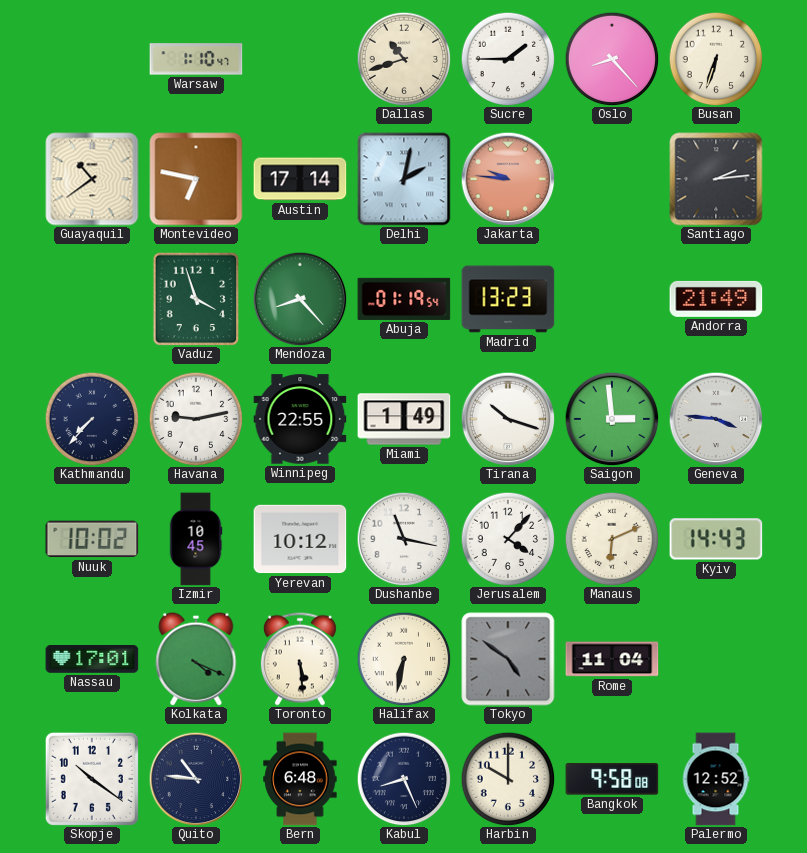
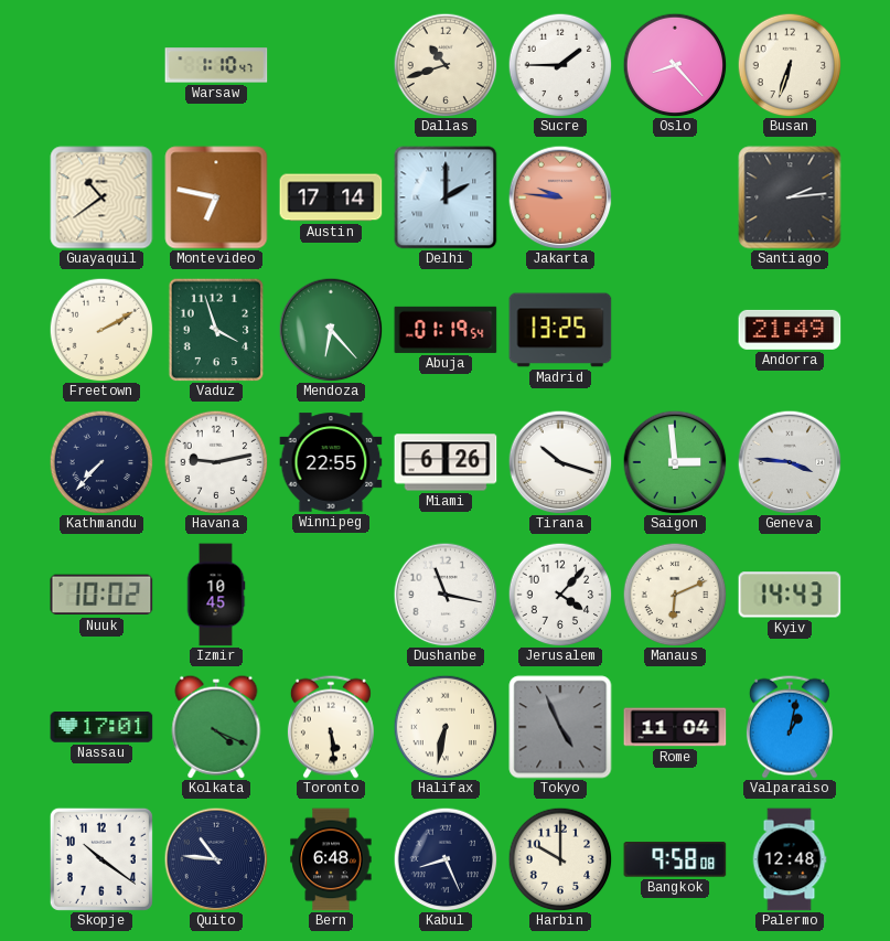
Delhi: 2:02 -> 2:00 (446, 197)
Freetown: none -> 2:10 (101, 330)
Mendoza: 8:23 -> 6:23 (331, 330)
Madrid: 13:23 -> 13:25 (560, 330)
Miami: 1:49 -> 6:26 (446, 462)
Yerevan: 10:12 -> none (300, 539)
Tokyo: 4:51 -> 4:56 (560, 727)
Valparaiso: none -> 1:02 (790, 727)
Palermo: 12:52 -> 12:48 (790, 859)
